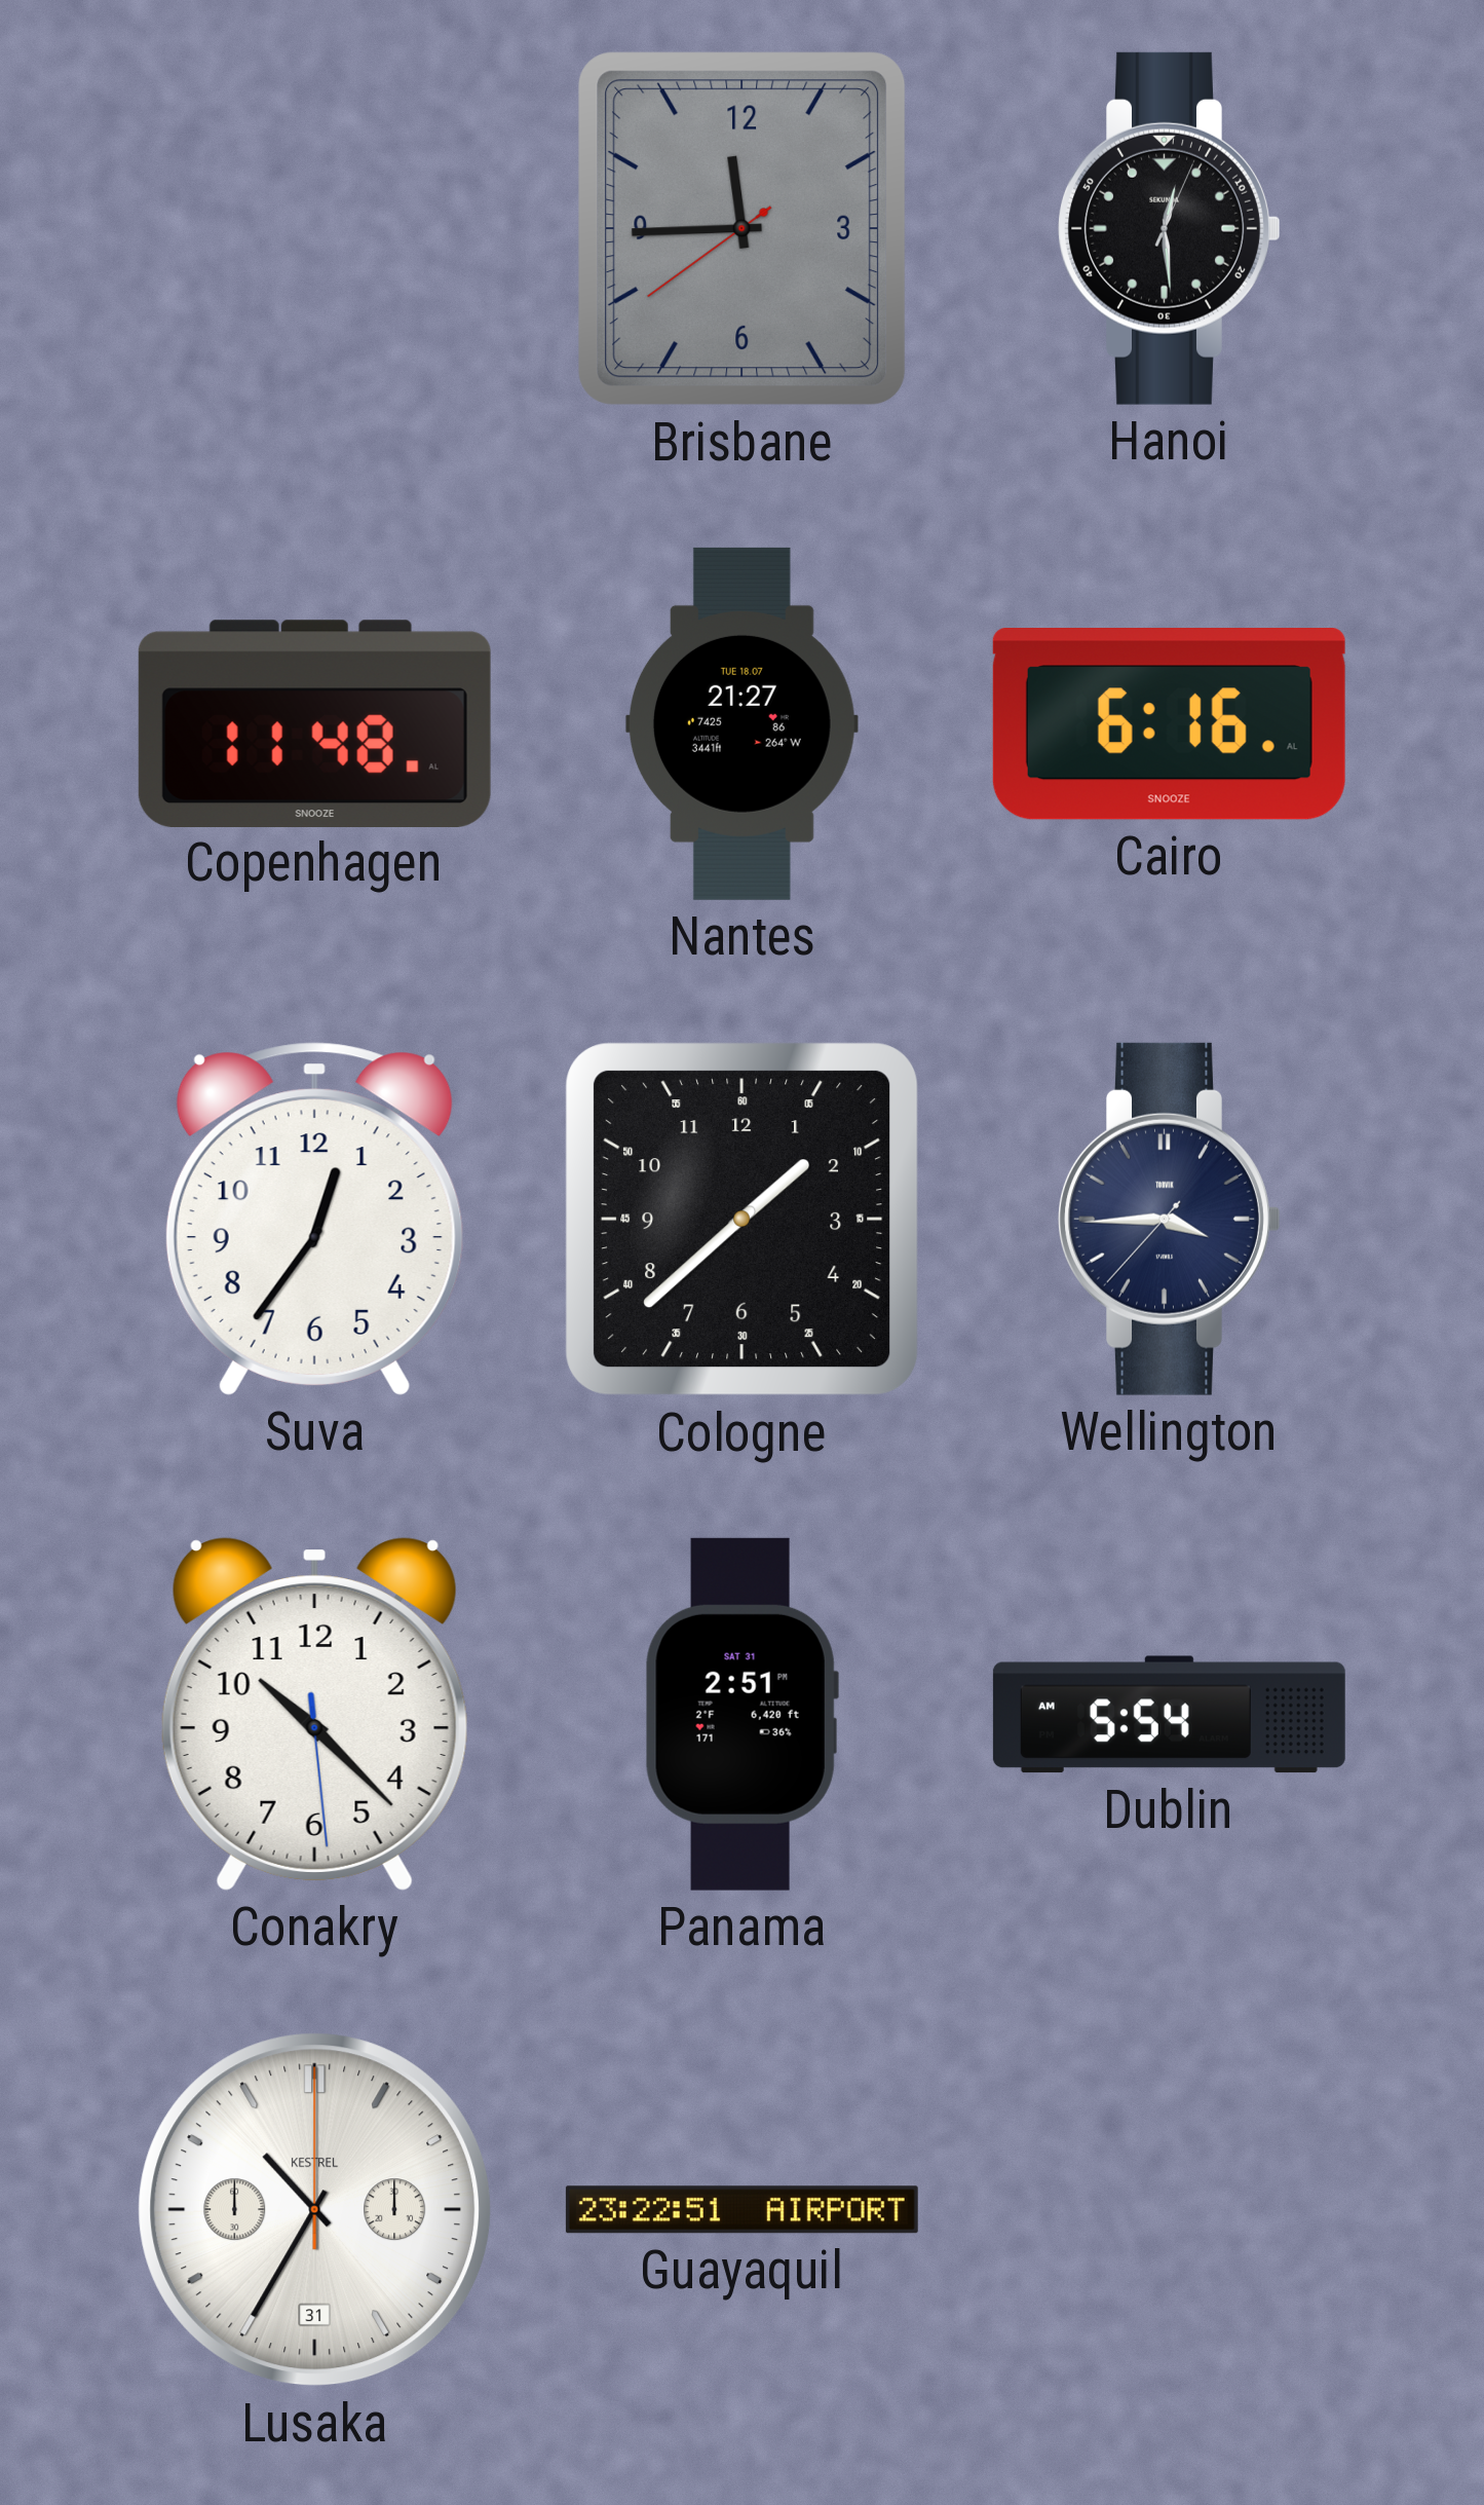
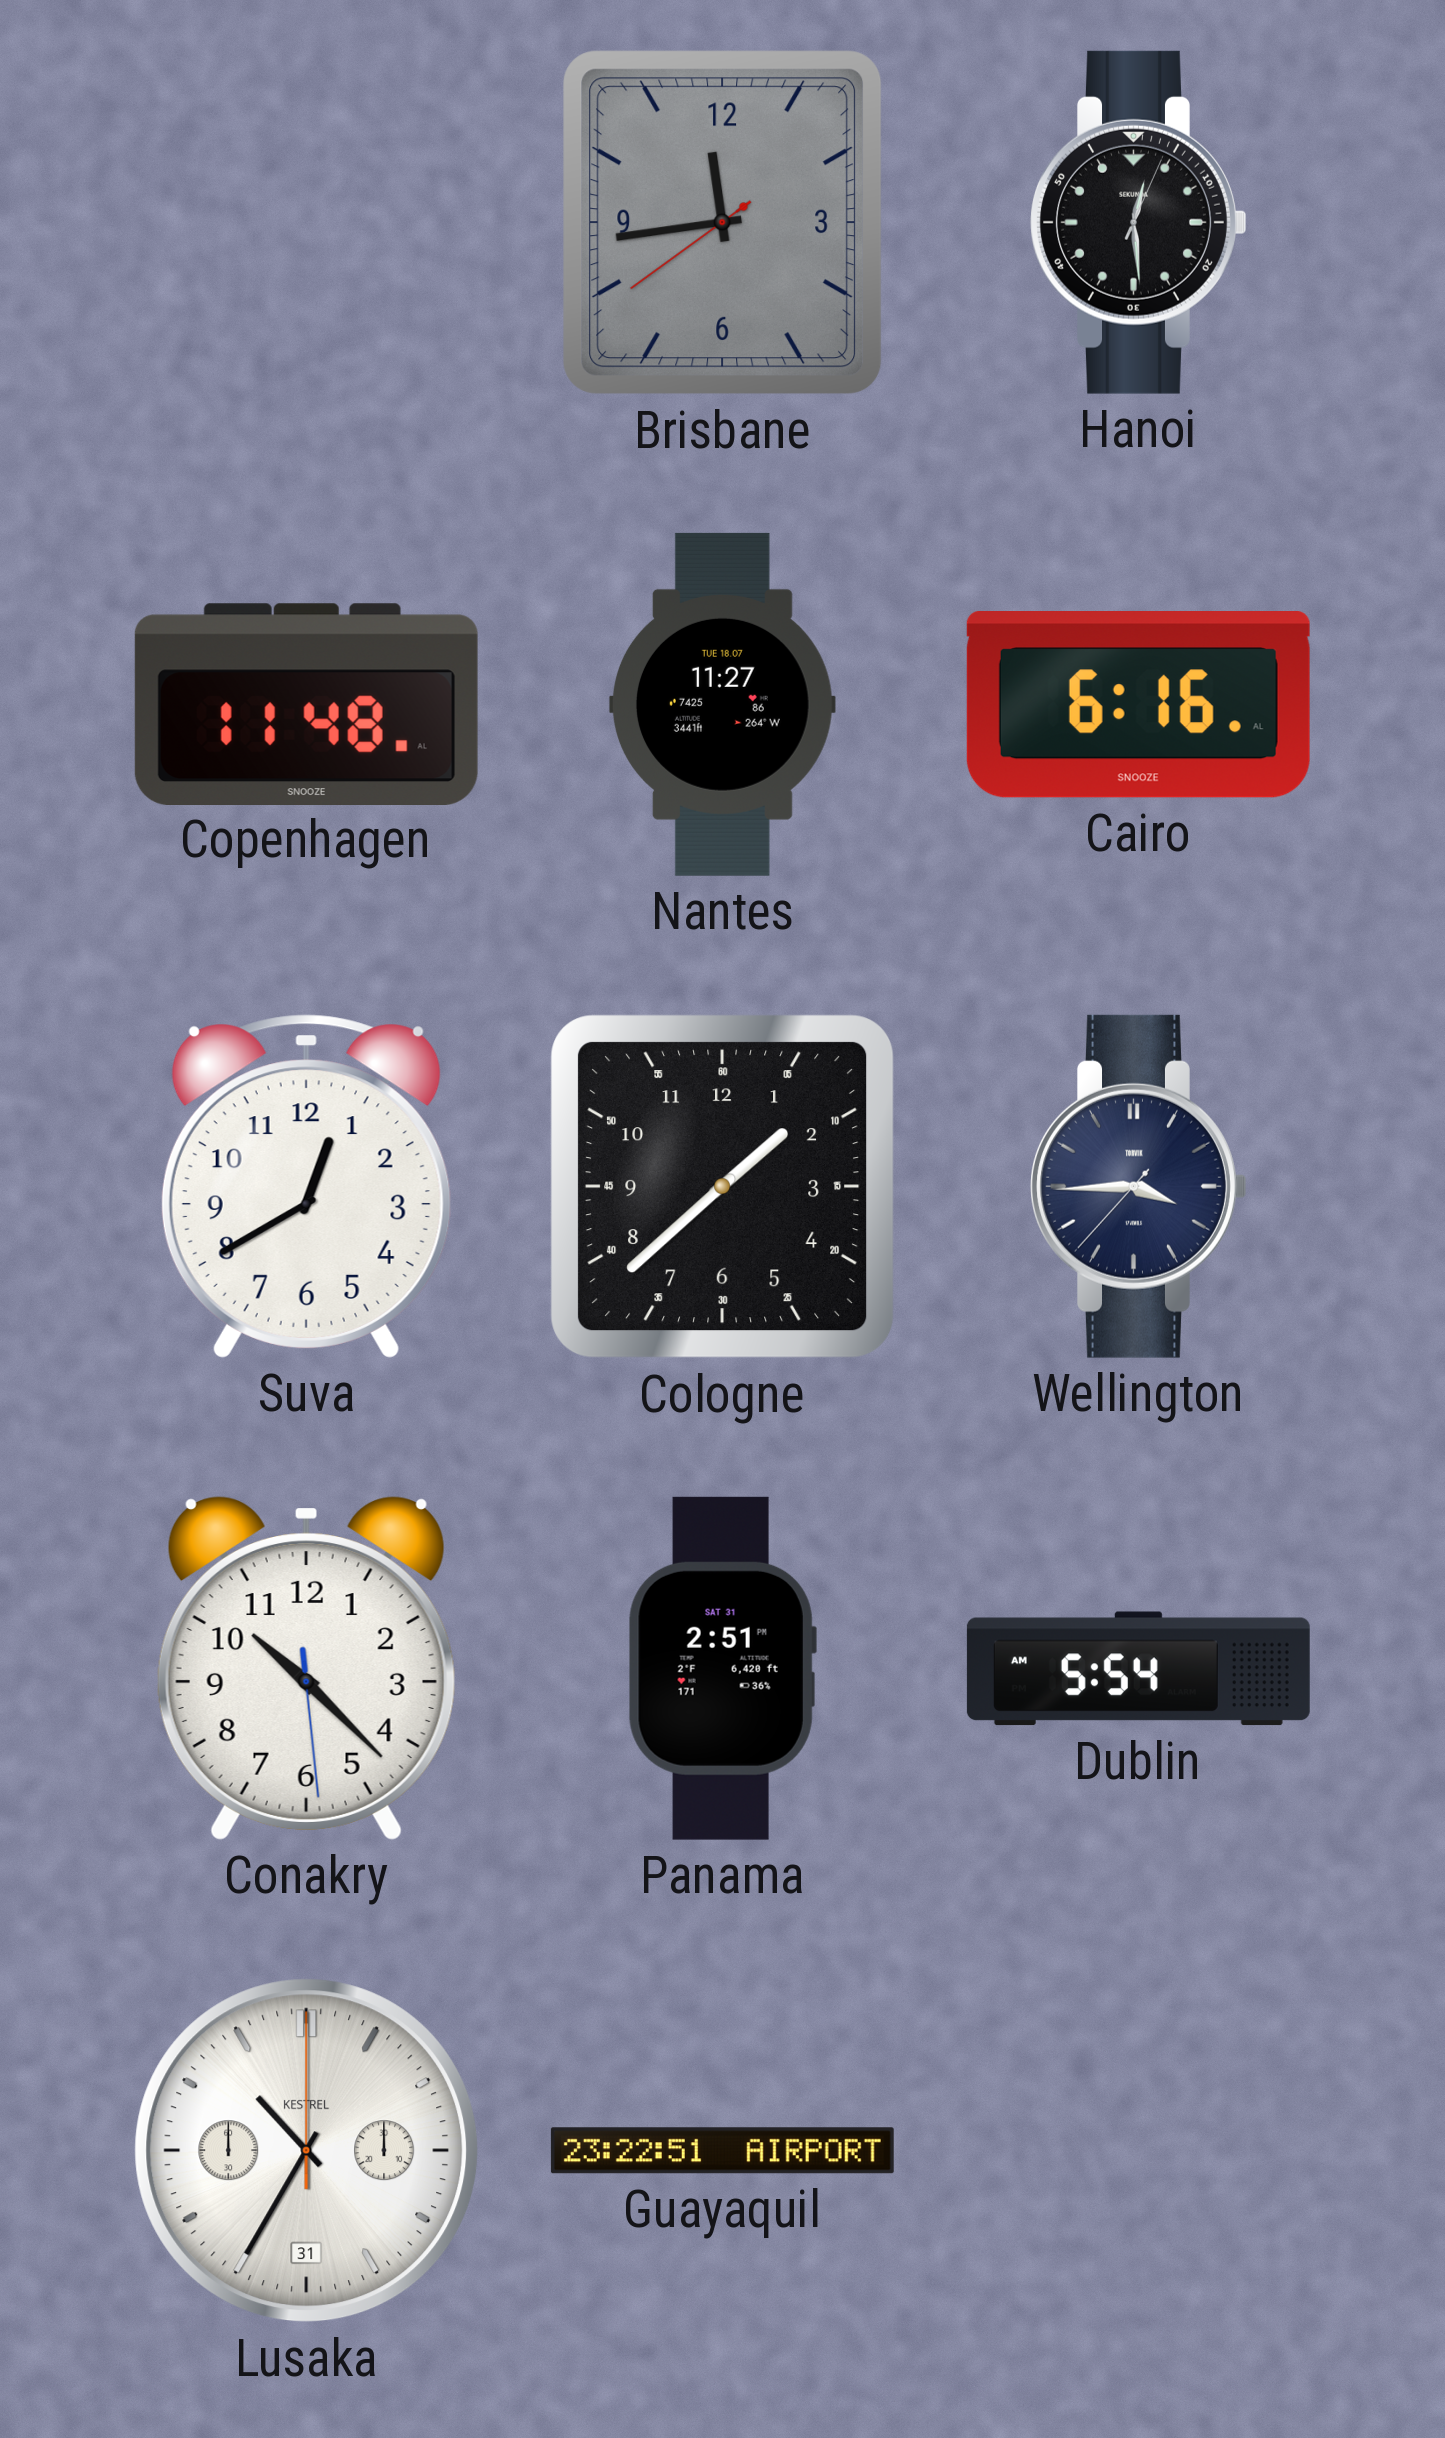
Brisbane: 11:44 -> 11:43 (723, 223)
Nantes: 21:27 -> 11:27 (722, 704)
Suva: 12:36 -> 12:40 (306, 1186)
